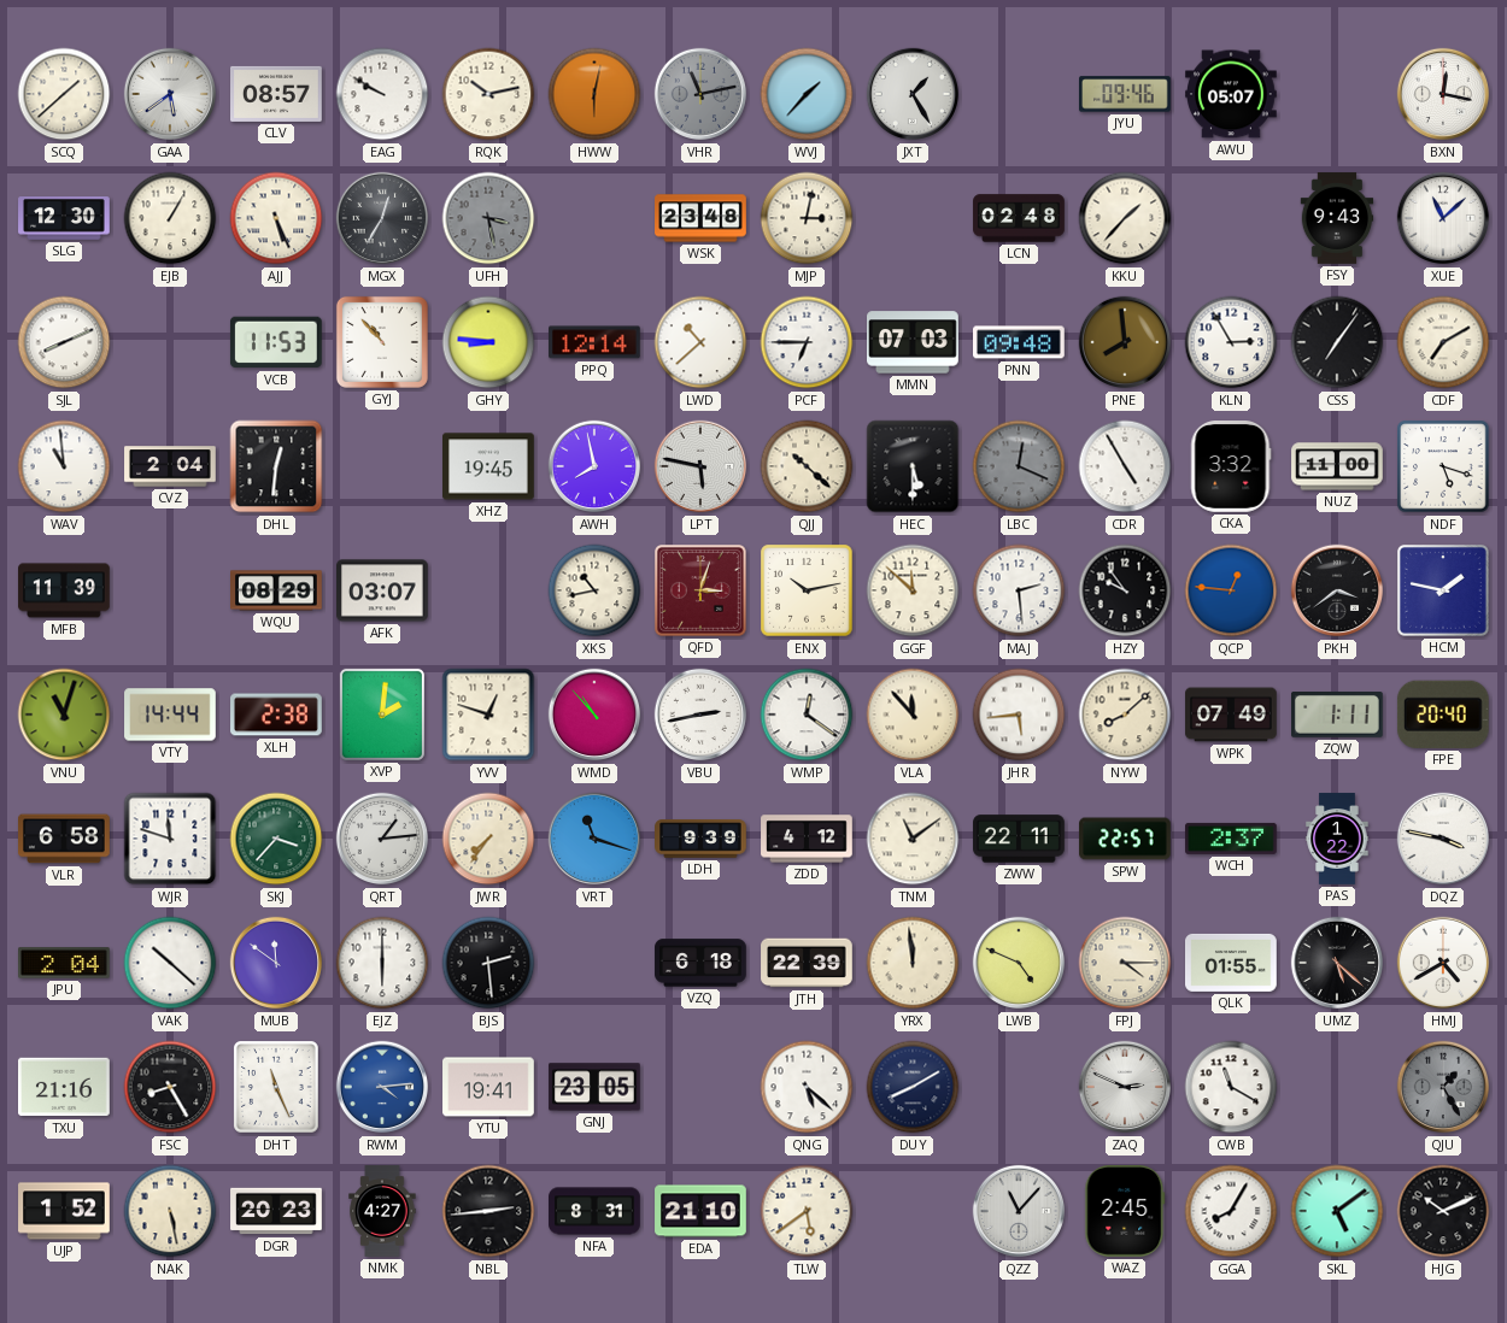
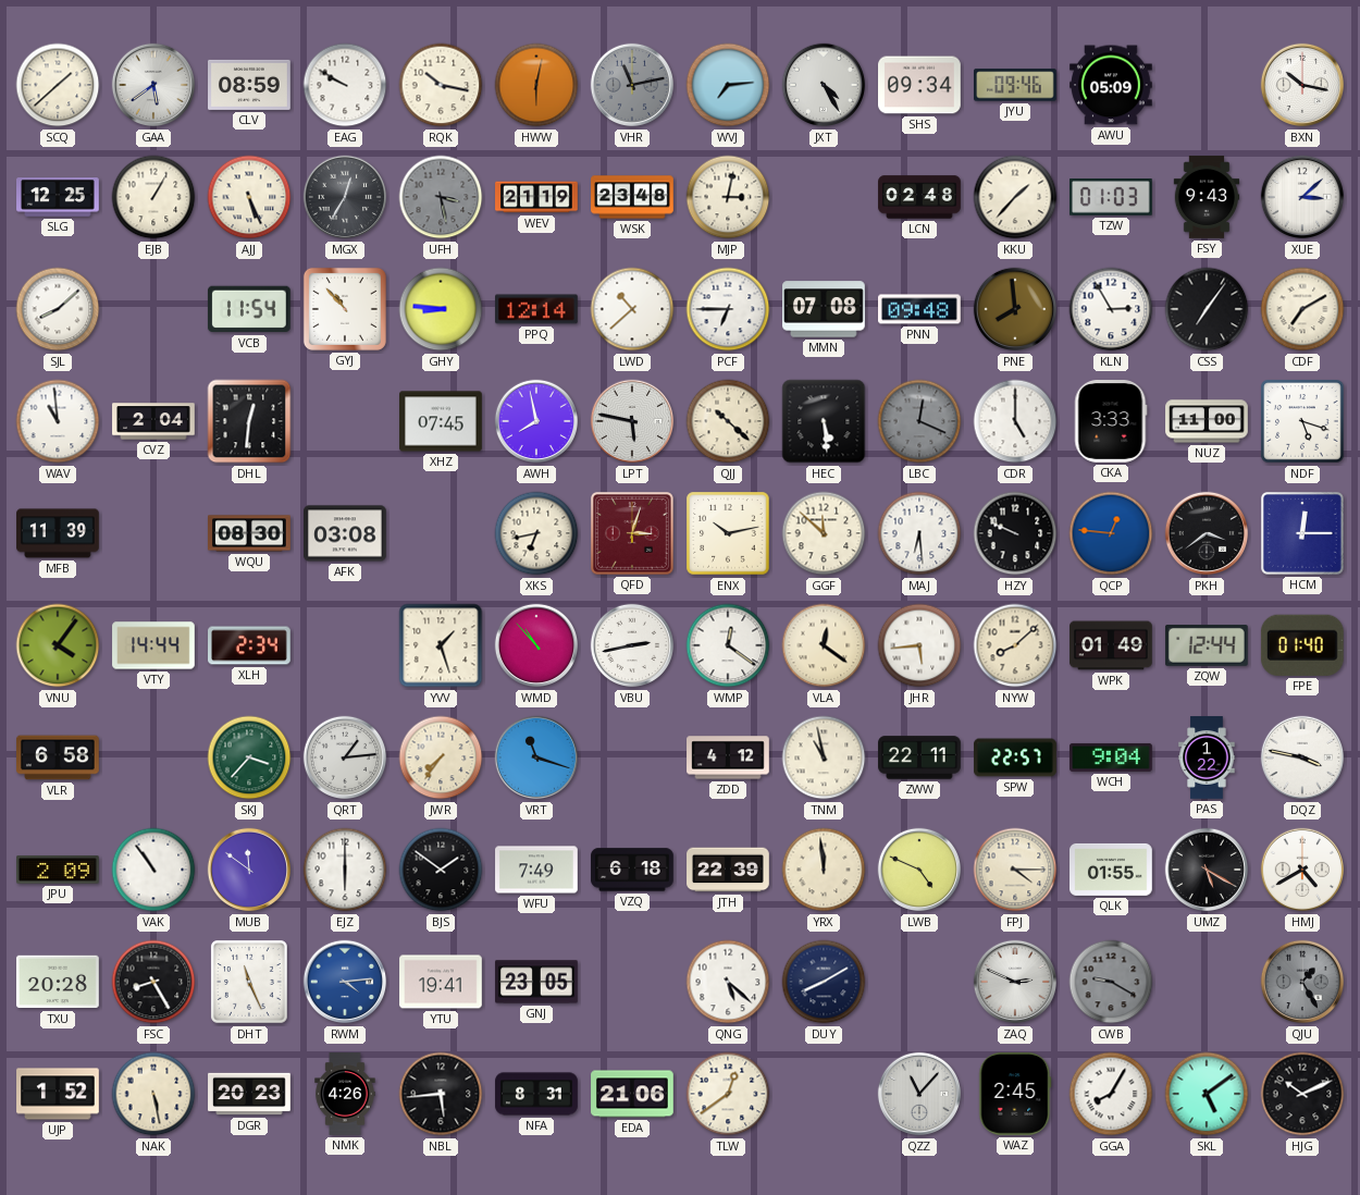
CLV: 08:57 -> 08:59 (250, 85)
RQK: 10:13 -> 10:17 (441, 85)
WVJ: 1:37 -> 7:14 (728, 85)
JXT: 1:25 -> 4:25 (824, 85)
SHS: none -> 09:34 (920, 85)
AWU: 05:07 -> 05:09 (1112, 85)
BXN: 12:17 -> 10:17 (1302, 85)
SLG: 12:30 -> 12:25 (58, 197)
WEV: none -> 21:19 (536, 197)
TZW: none -> 01:03 (1112, 198)
XUE: 11:08 -> 3:08 (1302, 197)
SJL: 8:11 -> 8:08 (58, 309)
VCB: 11:53 -> 11:54 (249, 309)
MMN: 07:03 -> 07:08 (825, 309)
XHZ: 19:45 -> 07:45 (442, 421)
HEC: 5:30 -> 5:29 (824, 421)
CDR: 4:55 -> 5:00 (1015, 421)
CKA: 3:32 -> 3:33 (1111, 422)
WQU: 08:29 -> 08:30 (249, 533)
AFK: 03:07 -> 03:08 (345, 533)
XKS: 10:43 -> 6:43 (536, 533)
MAJ: 2:29 -> 6:29 (919, 533)
HZY: 9:54 -> 9:49 (1015, 533)
HCM: 1:47 -> 12:15 (1303, 534)
VNU: 11:03 -> 4:06 (58, 645)
XLH: 2:38 -> 2:34 (249, 645)
XVP: 2:01 -> none (382, 715)
YVV: 12:48 -> 1:27 (441, 645)
VLA: 11:53 -> 12:21 (824, 645)
WPK: 07:49 -> 01:49 (1111, 645)
ZQW: 1:11 -> 12:44 (1208, 646)
FPE: 20:40 -> 01:40 (1302, 645)
WJR: 11:48 -> none (170, 839)
LDH: 9:39 -> none (700, 839)
TNM: 11:09 -> 10:58 (824, 757)
WCH: 2:37 -> 9:04 (1112, 757)
JPU: 2:04 -> 2:09 (59, 870)
VAK: 10:22 -> 10:54 (153, 870)
BJS: 2:29 -> 1:51 (441, 870)
WFU: none -> 7:49 (536, 870)
UMZ: 5:22 -> 5:20 (1207, 870)
TXU: 21:16 -> 20:28 (59, 982)
CWB: 11:20 -> 9:20 (1111, 982)
CWB dial: white -> grey (1111, 982)
NMK: 4:27 -> 4:26 (345, 1094)
NBL: 2:44 -> 5:44 (441, 1094)
EDA: 21:10 -> 21:06 (632, 1094)
TLW: 5:39 -> 12:39 (728, 1094)
